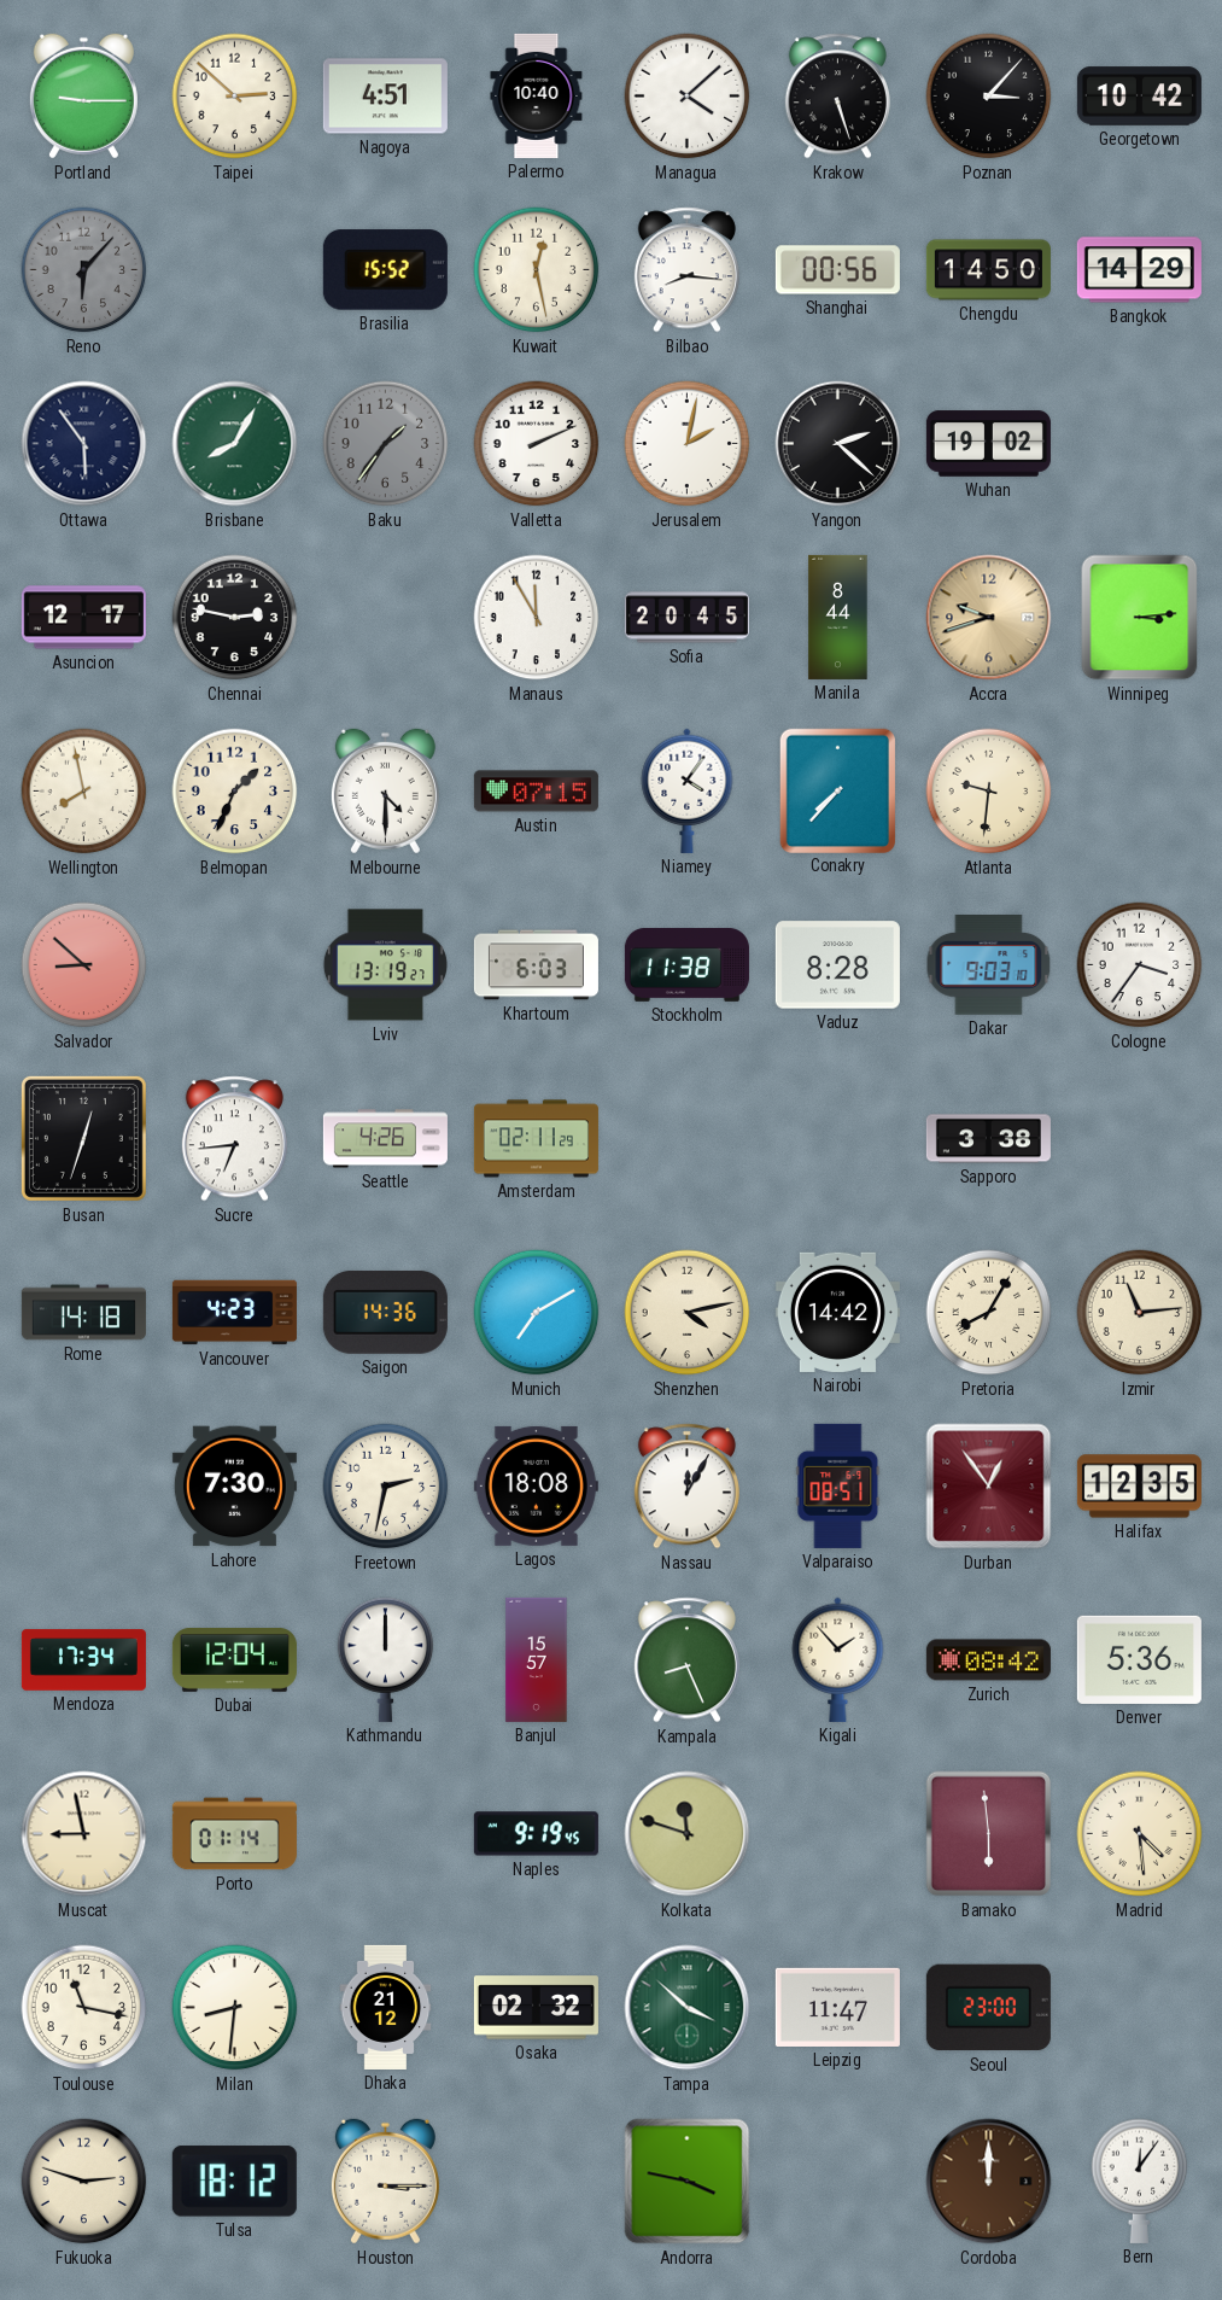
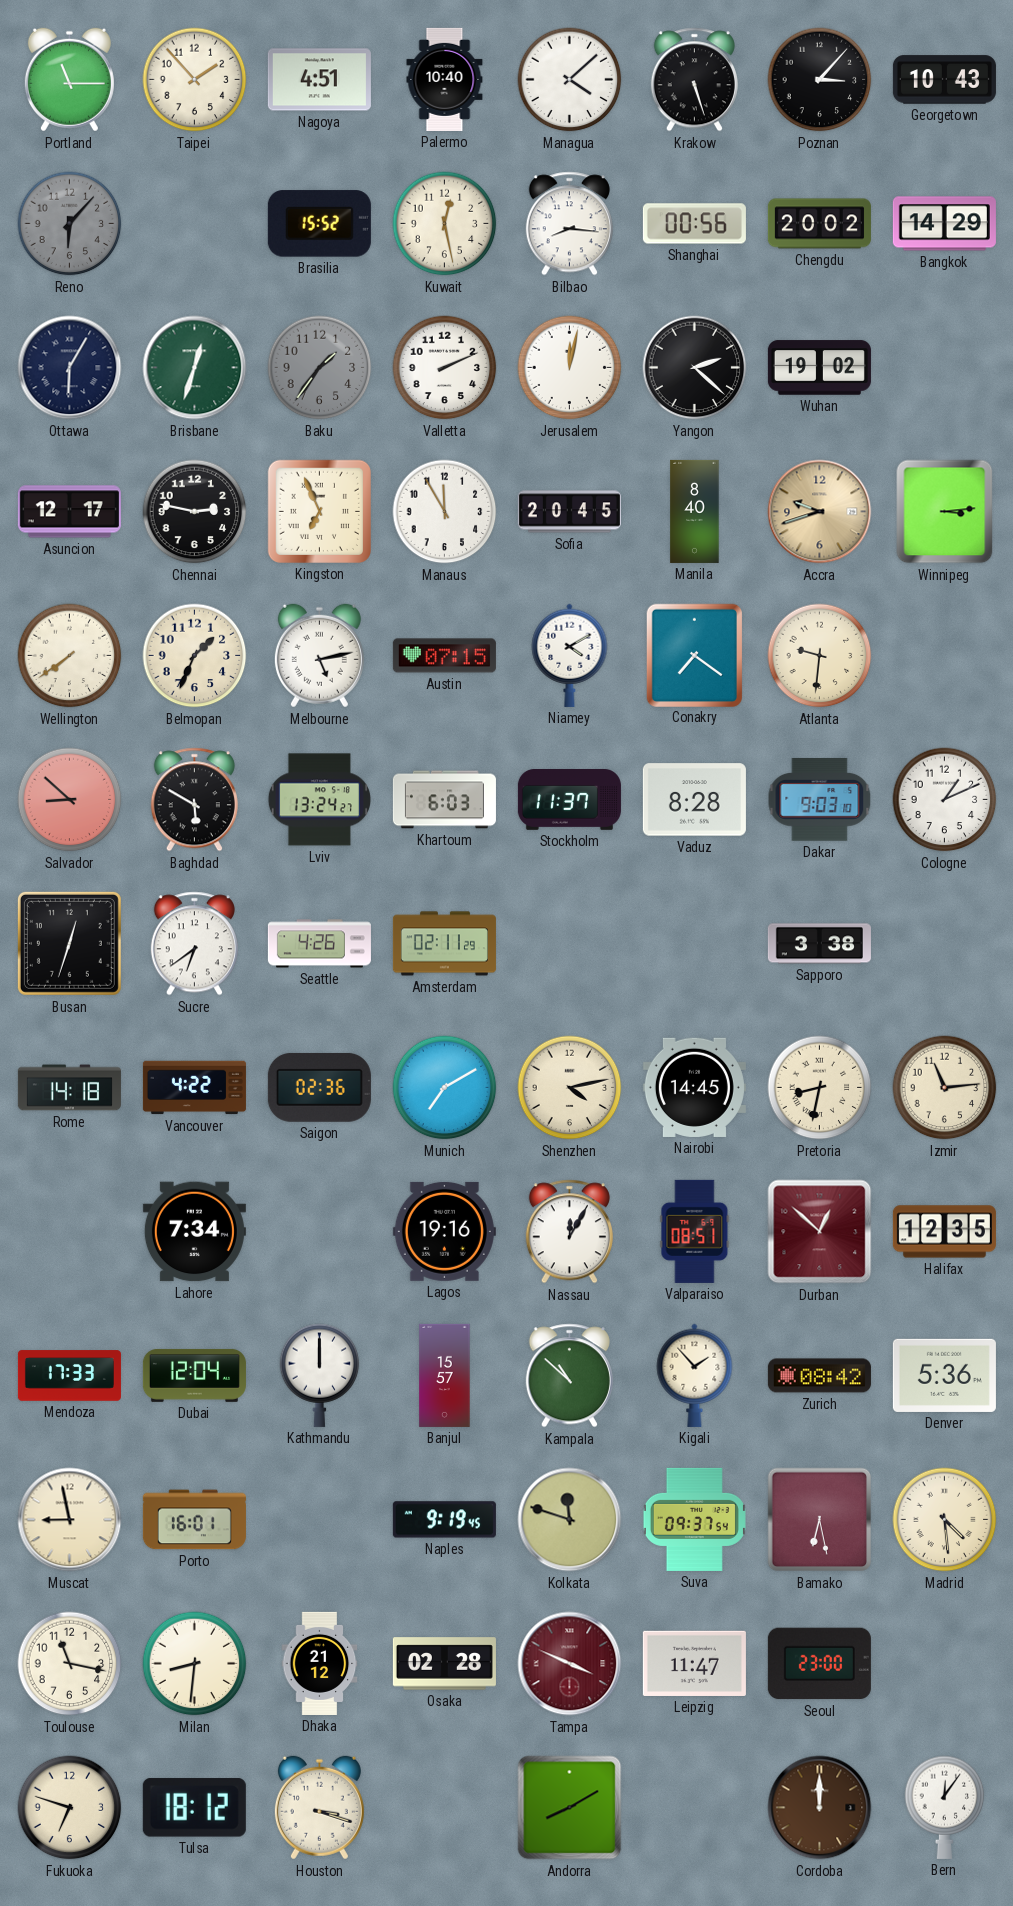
Portland: 9:15 -> 11:15 (69, 80)
Taipei: 2:52 -> 1:53 (195, 80)
Georgetown: 10:42 -> 10:43 (944, 80)
Chengdu: 14:50 -> 20:02 (819, 224)
Ottawa: 5:54 -> 6:05 (70, 368)
Brisbane: 8:05 -> 12:33 (195, 368)
Jerusalem: 2:02 -> 12:02 (570, 368)
Kingston: none -> 6:56 (319, 511)
Manila: 8:44 -> 8:40 (695, 511)
Wellington: 7:58 -> 7:39 (70, 656)
Melbourne: 4:30 -> 5:13 (319, 656)
Niamey: 4:06 -> 4:10 (570, 655)
Conakry: 7:37 -> 7:21 (694, 655)
Baghdad: none -> 5:50 (194, 800)
Lviv: 13:19 -> 13:24 (319, 800)
Stockholm: 11:38 -> 11:37 (569, 800)
Cologne: 3:36 -> 1:11 (945, 800)
Sucre: 6:44 -> 6:39 (194, 944)
Vancouver: 4:23 -> 4:22 (194, 1088)
Saigon: 14:36 -> 02:36 (319, 1087)
Nairobi: 14:42 -> 14:45 (694, 1087)
Pretoria: 8:05 -> 8:32 (820, 1088)
Lahore: 7:30 -> 7:34 (194, 1232)
Freetown: 2:32 -> none (386, 1487)
Lagos: 18:08 -> 19:16 (444, 1231)
Durban: 12:54 -> 12:52 (820, 1232)
Mendoza: 17:34 -> 17:33 (69, 1376)
Kampala: 8:26 -> 10:52 (569, 1376)
Porto: 01:14 -> 16:01 (194, 1520)
Suva: none -> 09:37 (694, 1519)
Bamako: 5:59 -> 6:28 (820, 1520)
Osaka: 02:32 -> 02:28 (444, 1664)
Tampa: 3:52 -> 3:49 (570, 1664)
Tampa dial: green -> burgundy (570, 1664)
Fukuoka: 2:48 -> 6:48 (70, 1808)
Houston: 3:15 -> 3:18 (319, 1808)
Andorra: 3:47 -> 8:10 (570, 1808)
